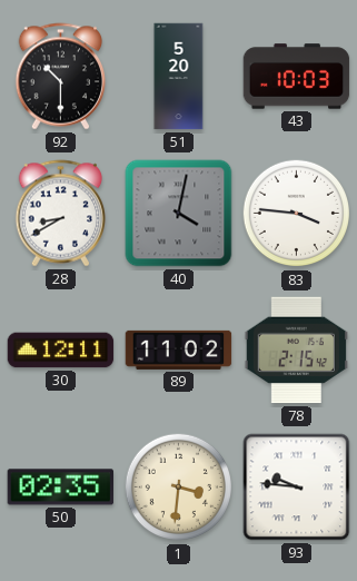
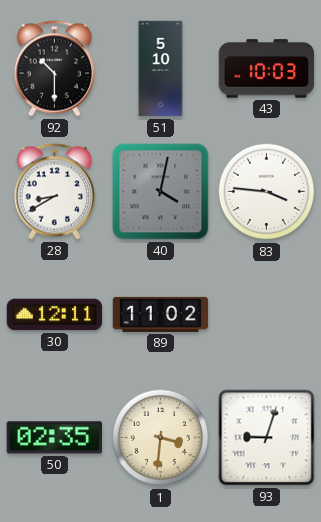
51: 5:20 -> 5:10 (161, 69)
78: 2:15 -> none (296, 351)
93: 9:46 -> 9:03 (267, 438)
